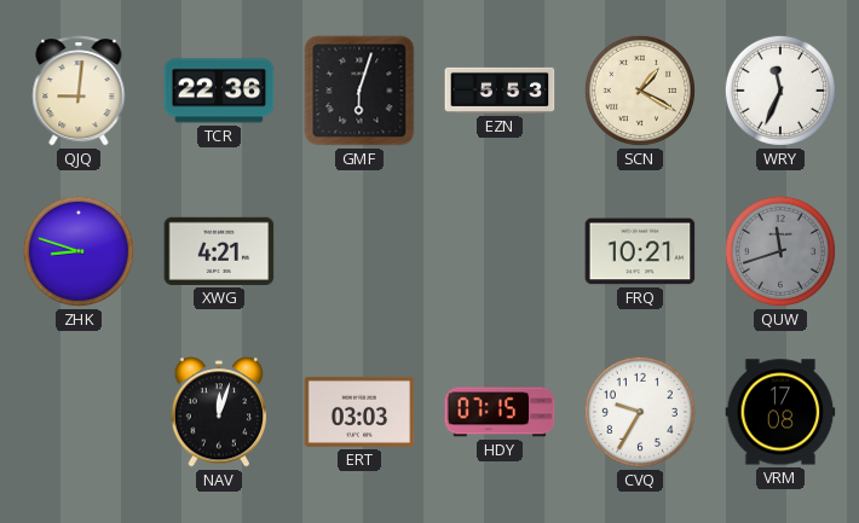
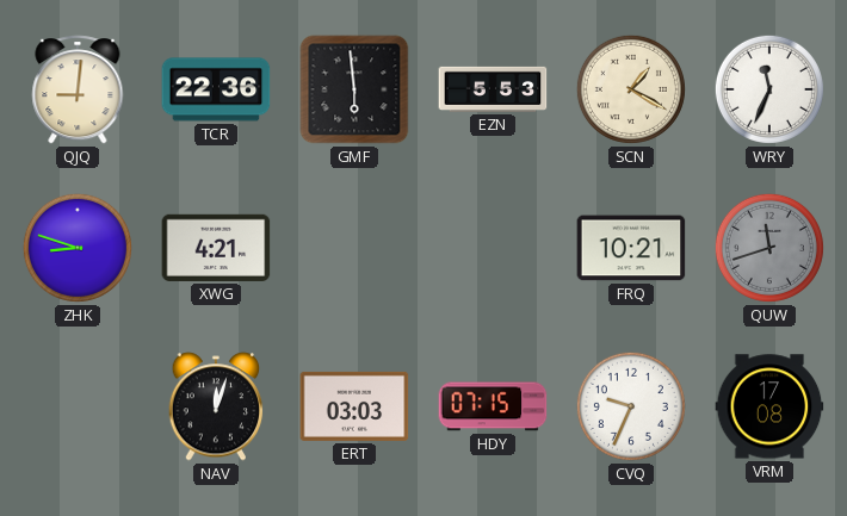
GMF: 6:03 -> 5:59 (354, 89)
CVQ: 9:35 -> 9:34 (631, 406)
